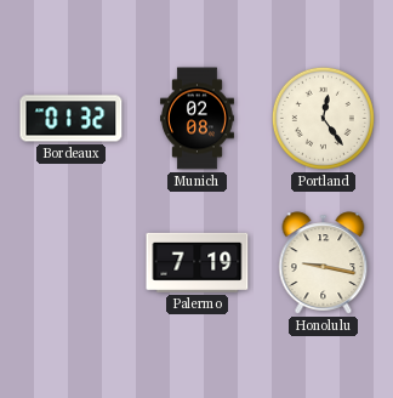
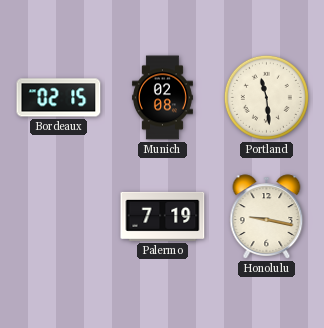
Bordeaux: 01:32 -> 02:15 (59, 98)
Portland: 12:24 -> 11:29 (266, 97)
